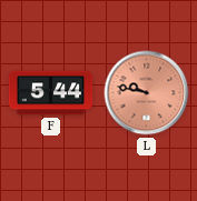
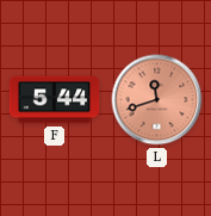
L: 9:47 -> 11:42 (157, 100)
